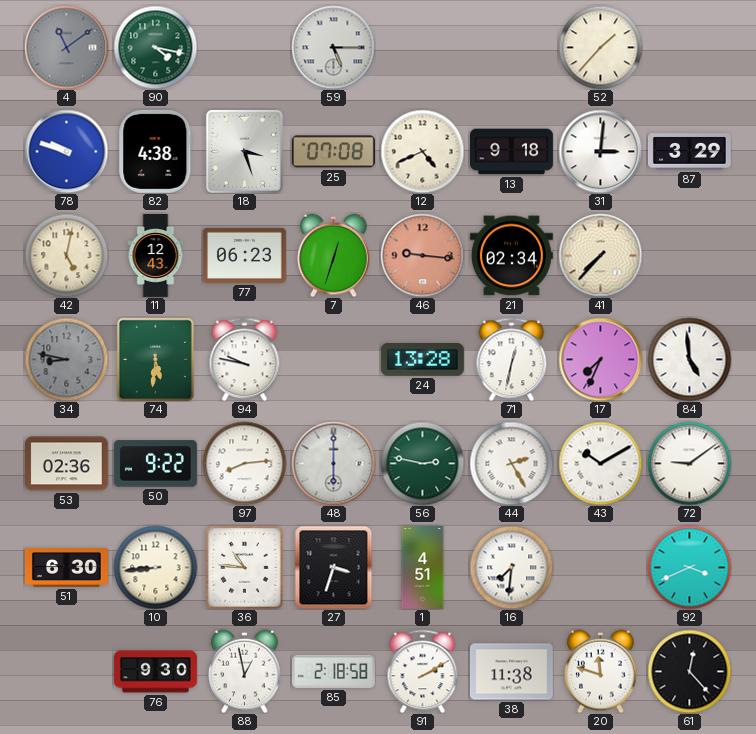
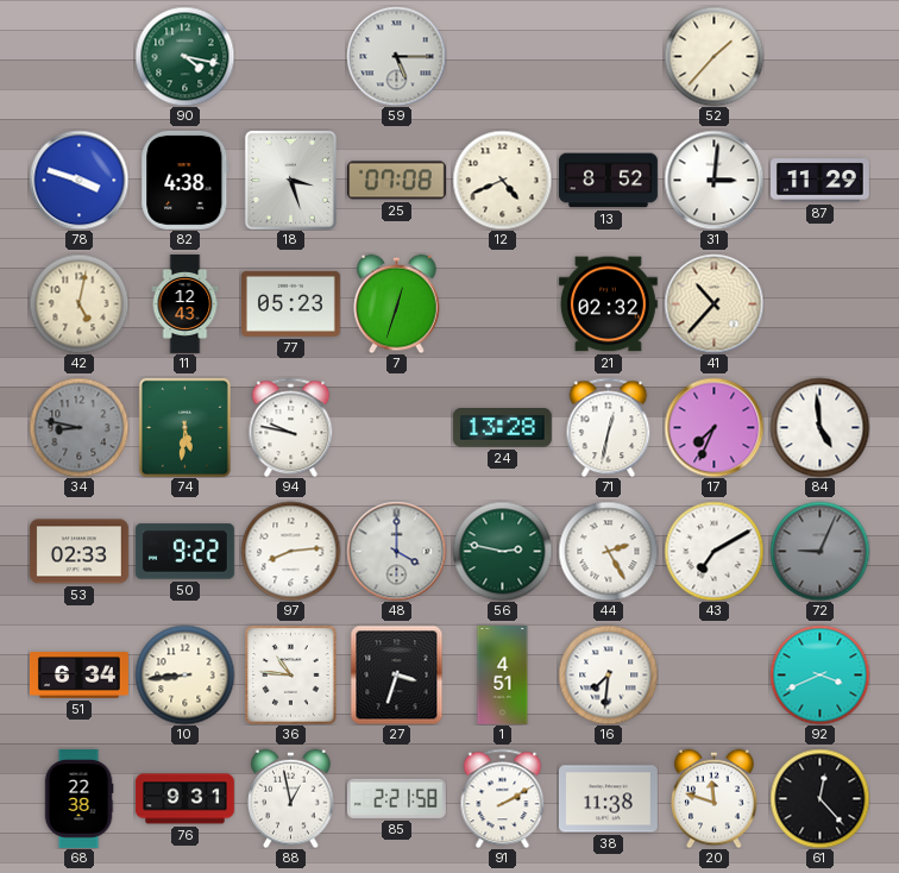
4: 11:09 -> none (66, 47)
78: 9:48 -> 3:48 (78, 180)
13: 9:18 -> 8:52 (609, 181)
87: 3:29 -> 11:29 (819, 181)
77: 06:23 -> 05:23 (290, 303)
46: 9:16 -> none (422, 255)
21: 02:34 -> 02:32 (608, 304)
41: 7:37 -> 10:37 (713, 303)
53: 02:36 -> 02:33 (78, 552)
48: 6:00 -> 4:00 (396, 551)
43: 10:10 -> 7:10 (713, 551)
72: 9:09 -> 9:04 (819, 551)
72 dial: white -> grey (819, 551)
51: 6:30 -> 6:34 (78, 676)
68: none -> 22:38 (78, 798)
76: 9:30 -> 9:31 (184, 799)
85: 2:18 -> 2:21 (396, 798)
